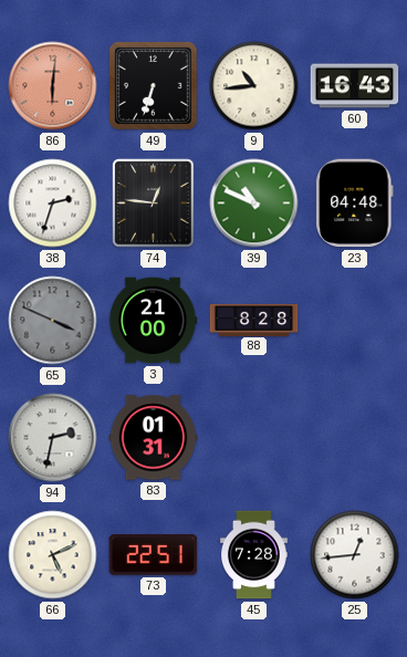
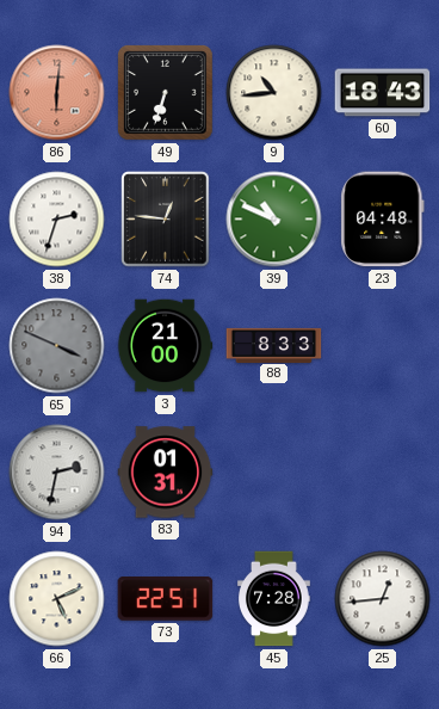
60: 16:43 -> 18:43 (383, 93)
88: 8:28 -> 8:33 (274, 345)
